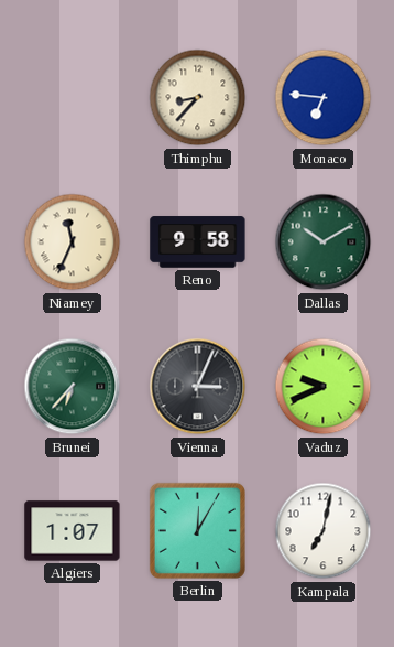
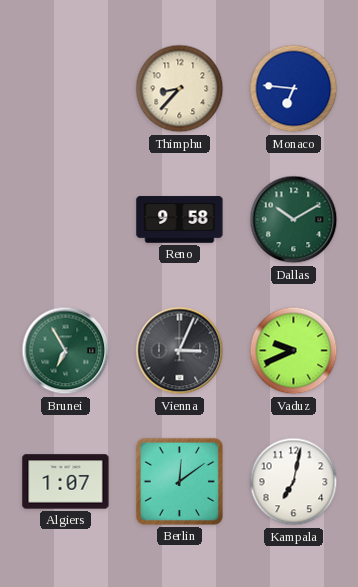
Niamey: 11:34 -> none (73, 242)
Brunei: 6:37 -> 6:55 (66, 351)
Berlin: 12:05 -> 12:09 (179, 481)
